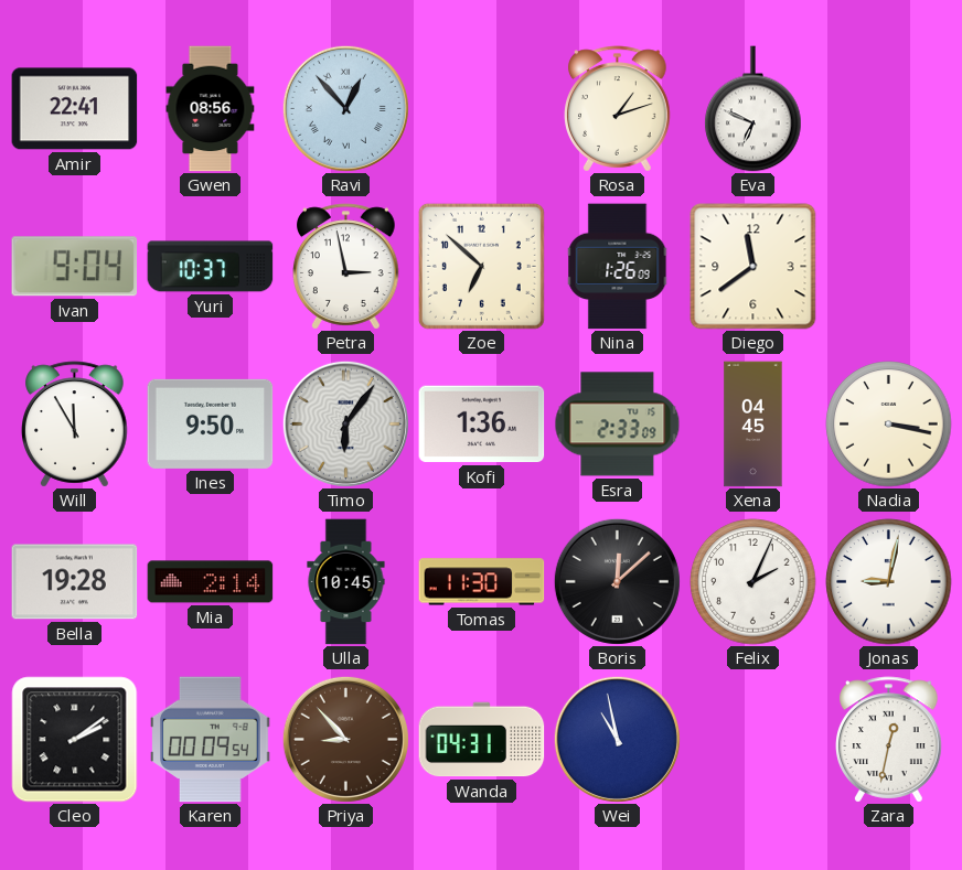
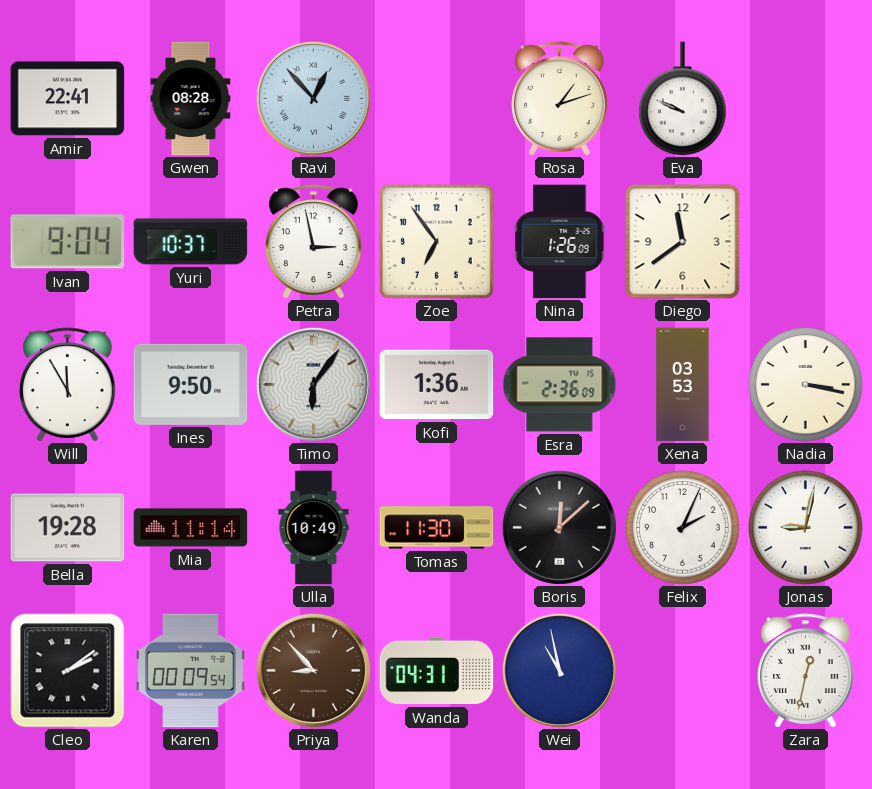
Gwen: 08:56 -> 08:28 (191, 99)
Eva: 6:49 -> 9:49 (683, 99)
Zoe: 6:52 -> 6:54 (436, 241)
Esra: 2:33 -> 2:36 (560, 385)
Xena: 04:45 -> 03:53 (683, 385)
Mia: 2:14 -> 11:14 (191, 528)
Ulla: 10:45 -> 10:49 (314, 528)
